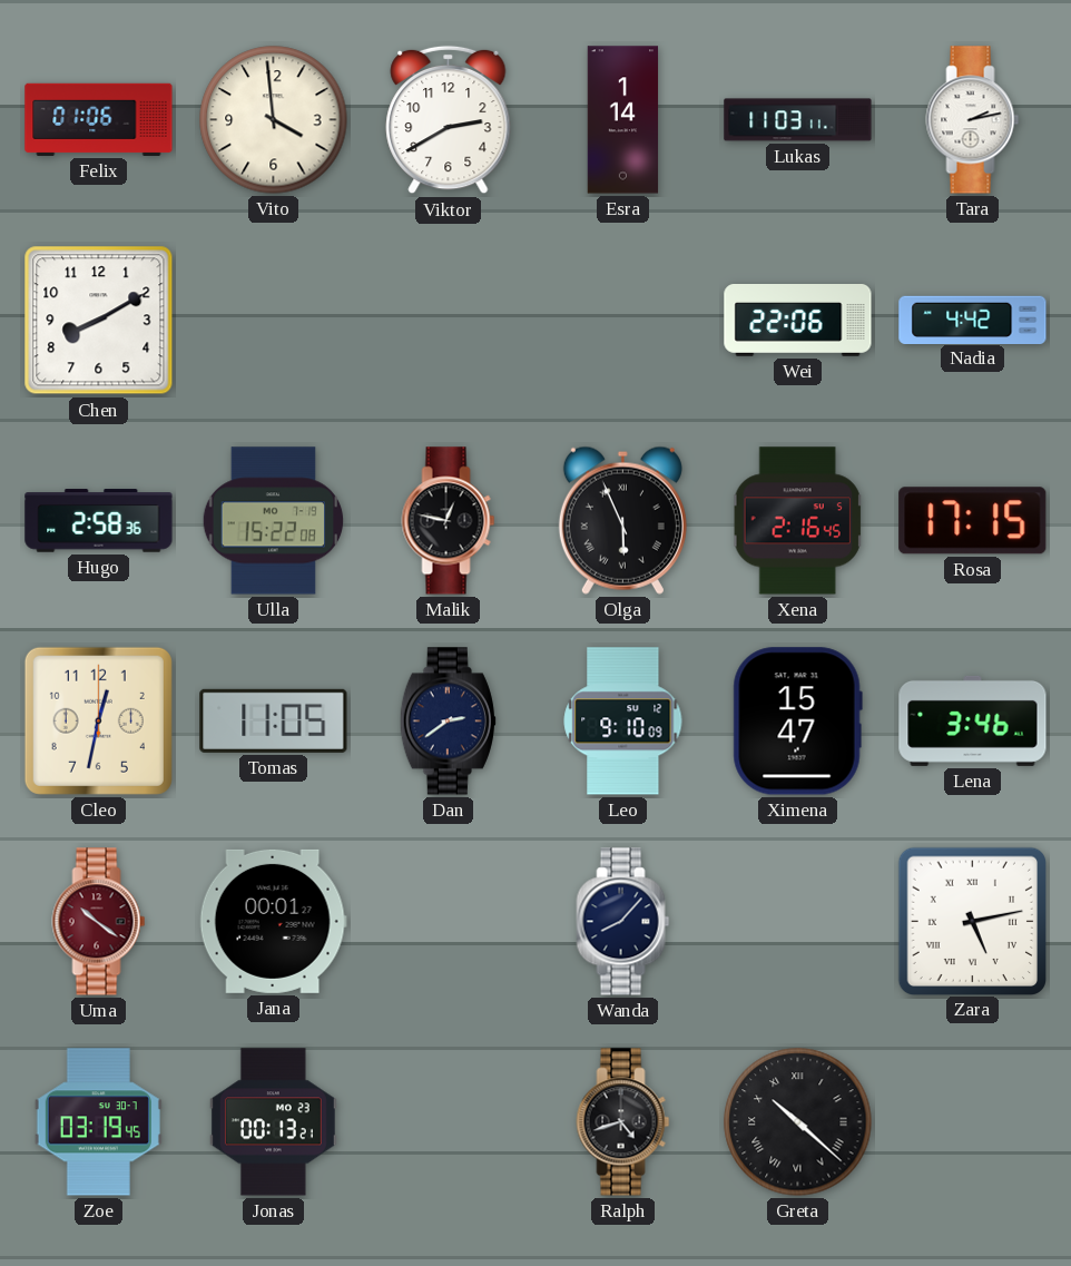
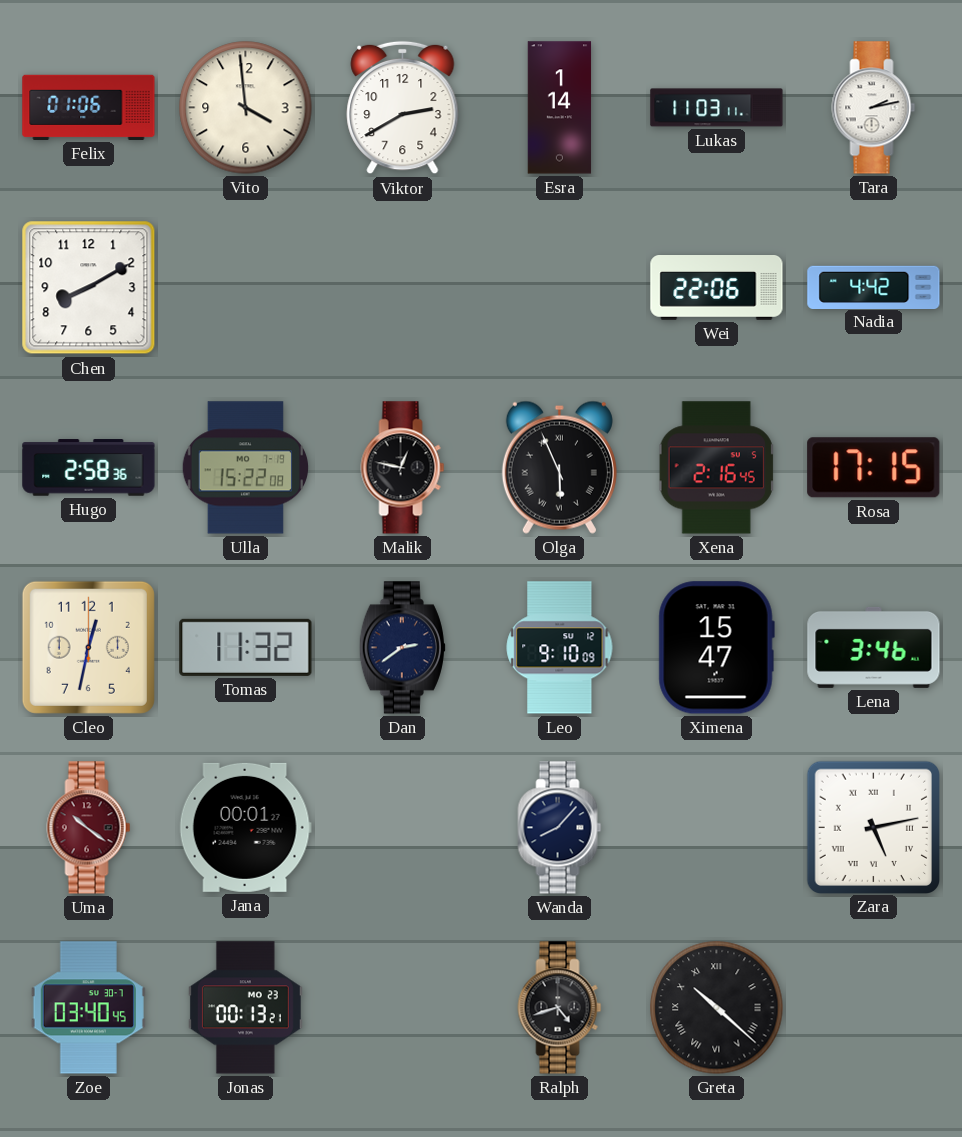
Tomas: 11:05 -> 11:32 (246, 647)
Zoe: 03:19 -> 03:40 (88, 1008)
